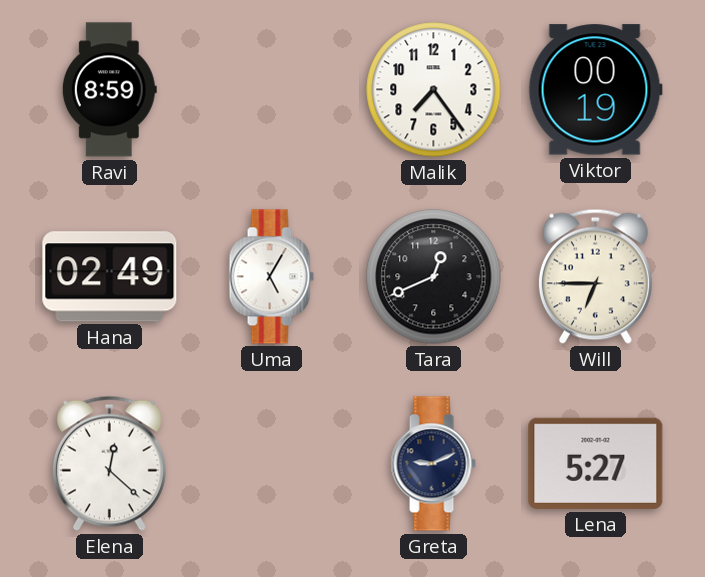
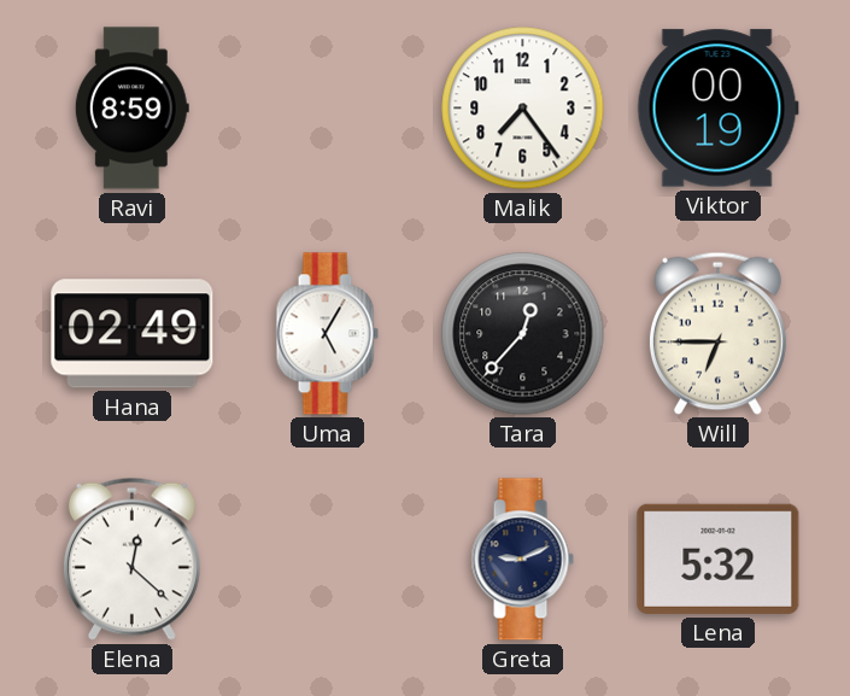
Tara: 12:41 -> 12:37 (523, 334)
Lena: 5:27 -> 5:32 (719, 558)
